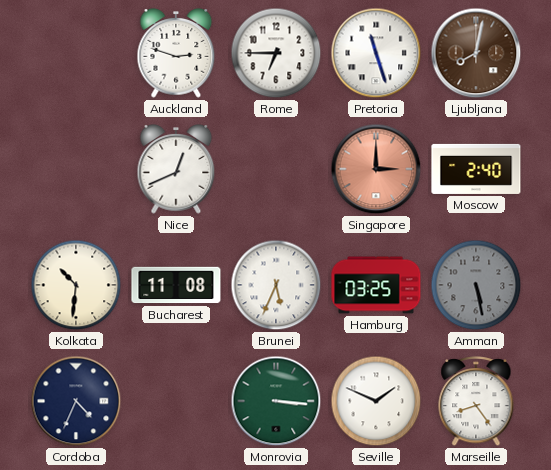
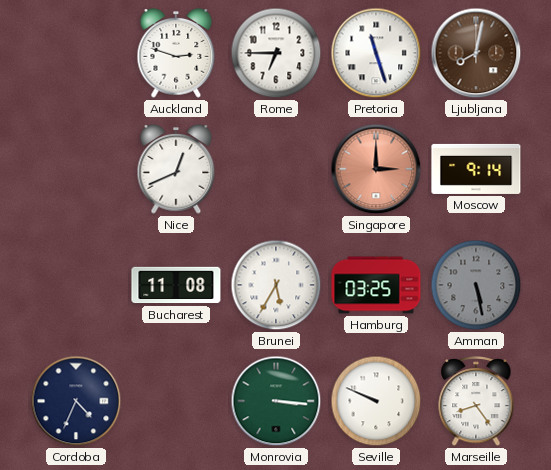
Moscow: 2:40 -> 9:14 (476, 169)
Kolkata: 10:31 -> none (76, 285)
Brunei: 5:34 -> 5:35 (276, 285)
Seville: 1:49 -> 9:49 (376, 401)
